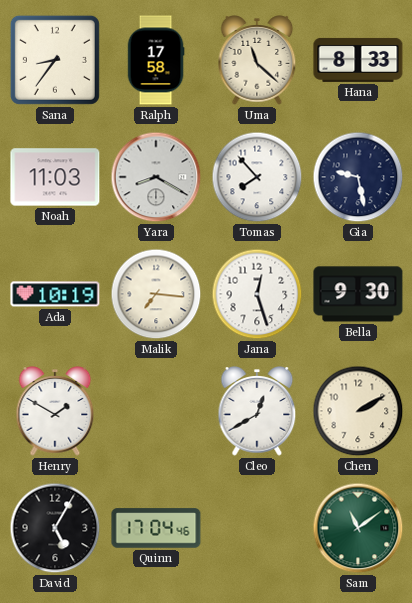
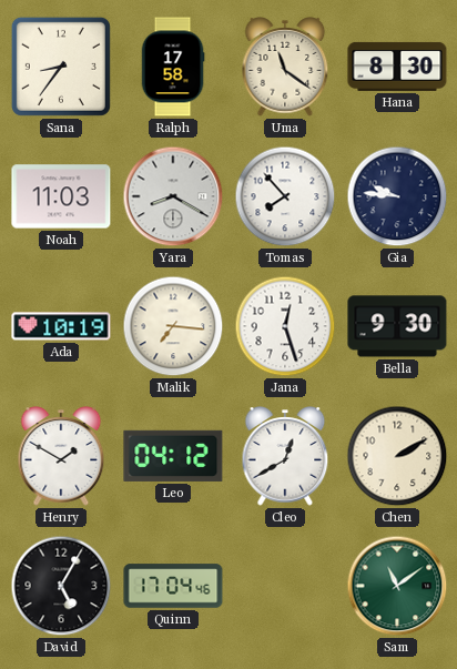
Uma: 11:22 -> 11:21 (285, 67)
Hana: 8:33 -> 8:30 (397, 67)
Gia: 9:28 -> 9:46 (397, 196)
Leo: none -> 04:12 (173, 456)
